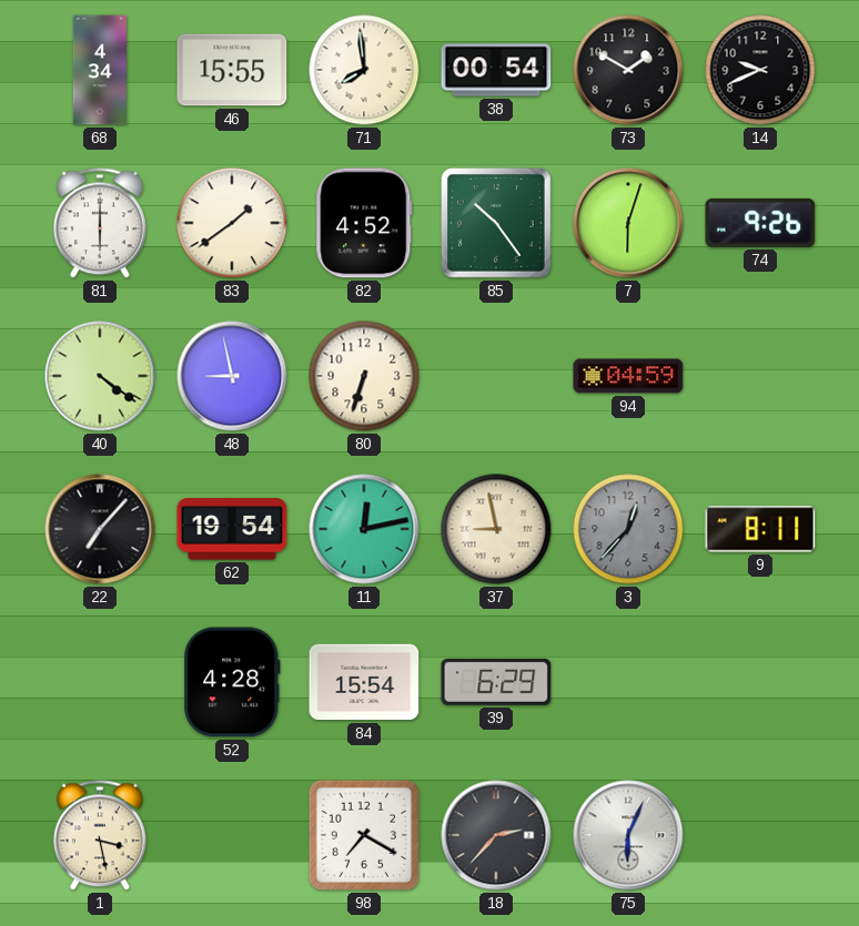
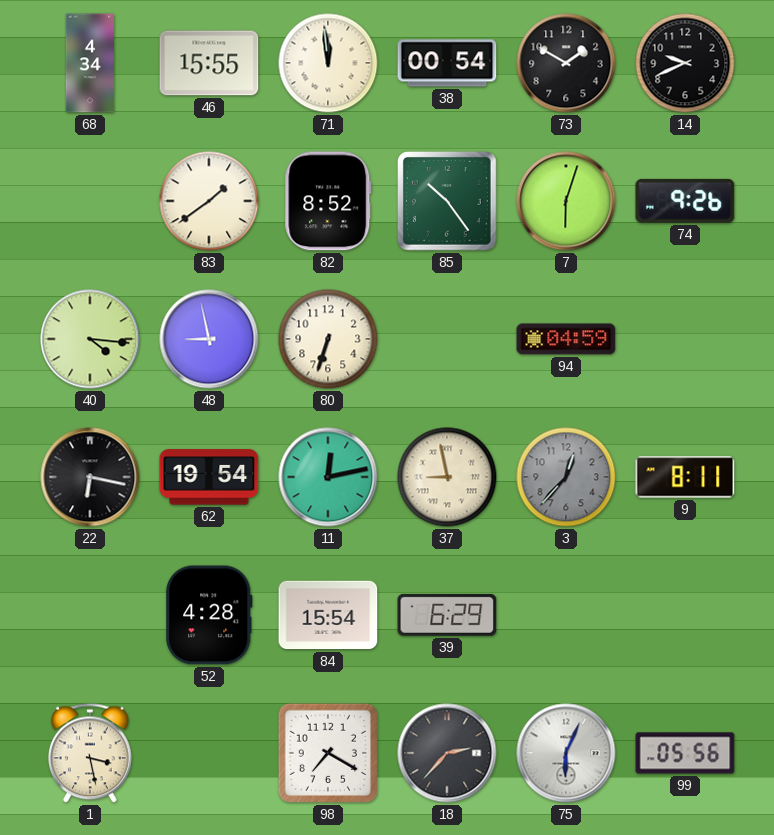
71: 7:59 -> 11:59 (328, 63)
81: 6:00 -> none (101, 223)
82: 4:52 -> 8:52 (328, 201)
40: 4:21 -> 4:16 (90, 339)
22: 7:07 -> 6:17 (90, 477)
99: none -> 05:56 (685, 753)
